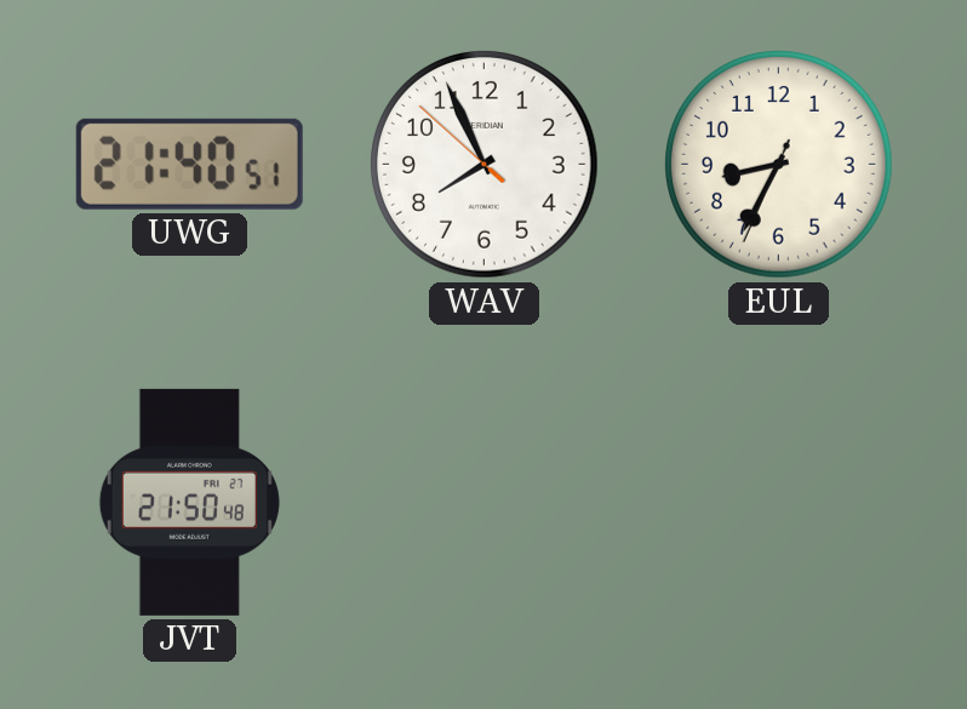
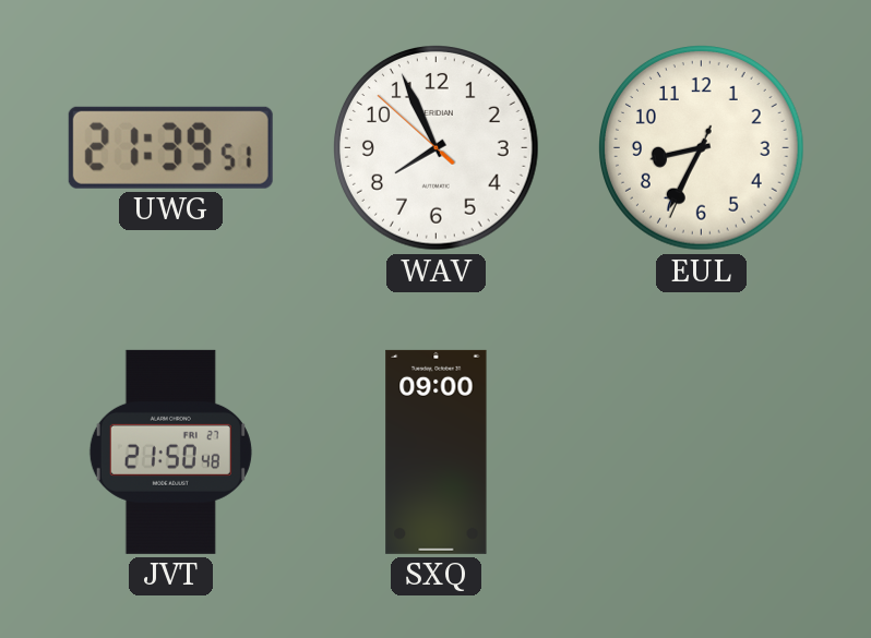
UWG: 21:40 -> 21:39 (170, 147)
SXQ: none -> 09:00 (437, 452)
